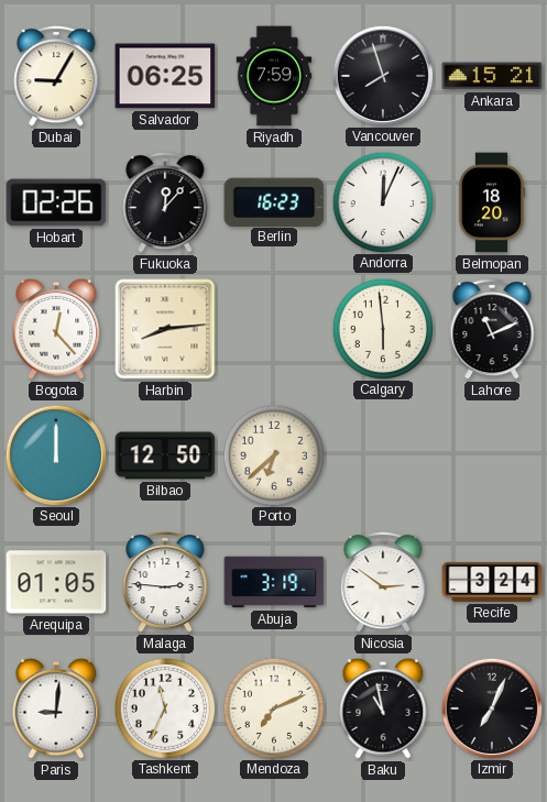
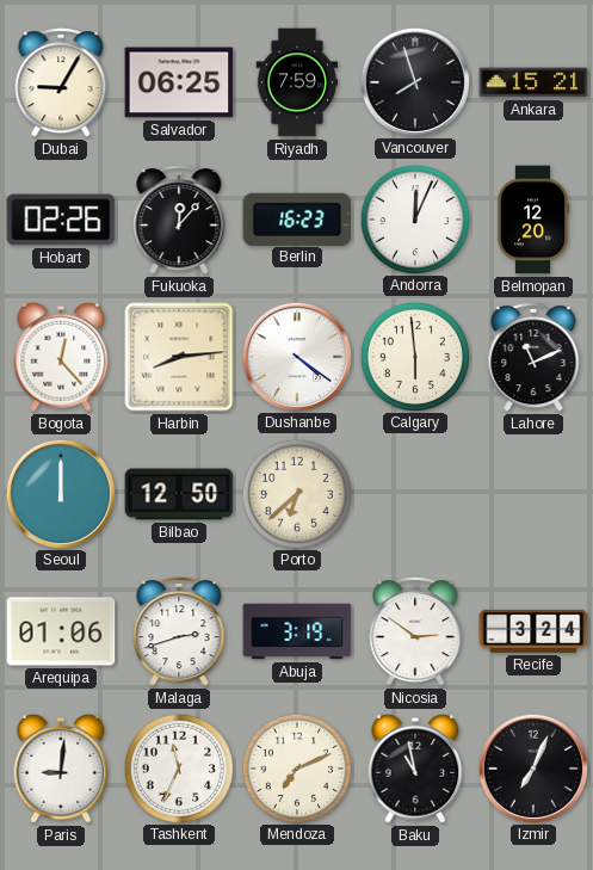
Belmopan: 18:20 -> 12:20 (533, 220)
Dushanbe: none -> 4:21 (296, 356)
Arequipa: 01:05 -> 01:06 (61, 631)
Malaga: 2:46 -> 2:42 (179, 631)
